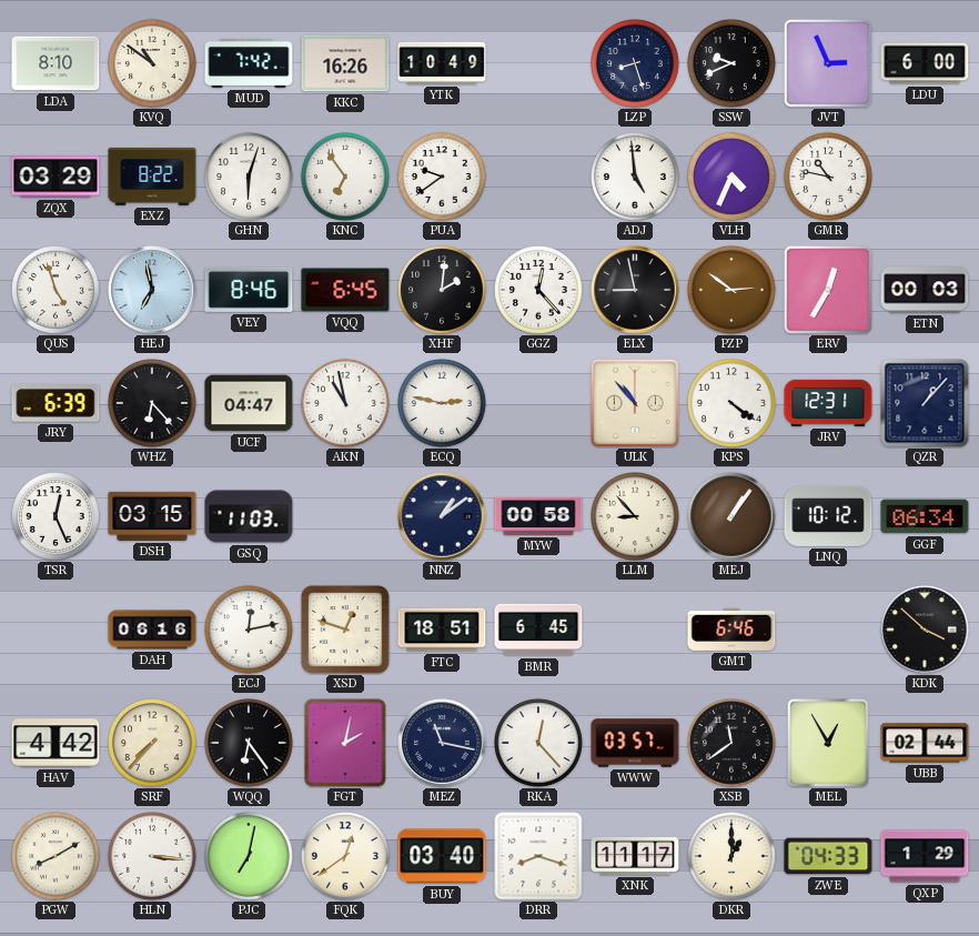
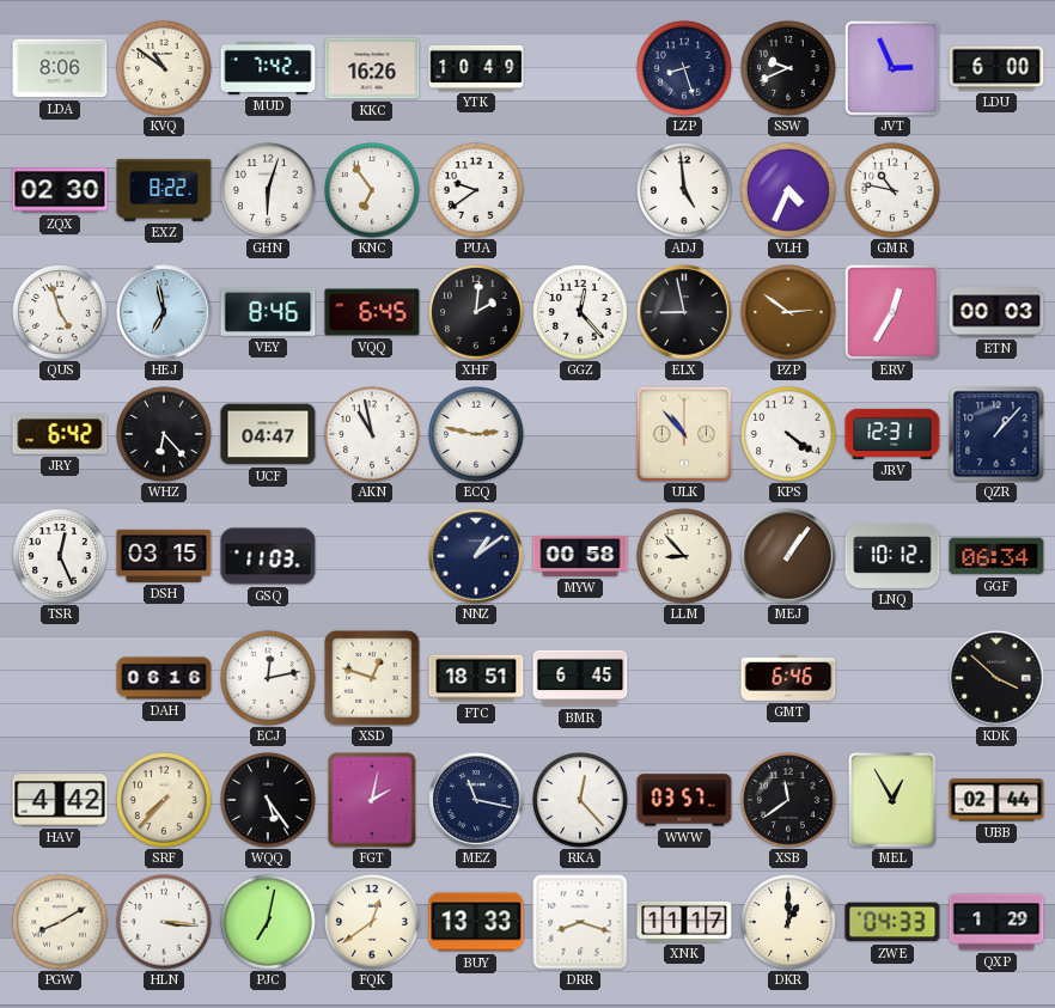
LDA: 8:10 -> 8:06 (60, 68)
ZQX: 03:29 -> 02:30 (60, 190)
JRY: 6:39 -> 6:42 (60, 434)
WQQ: 6:24 -> 5:24 (269, 801)
BUY: 03:40 -> 13:33 (476, 922)
